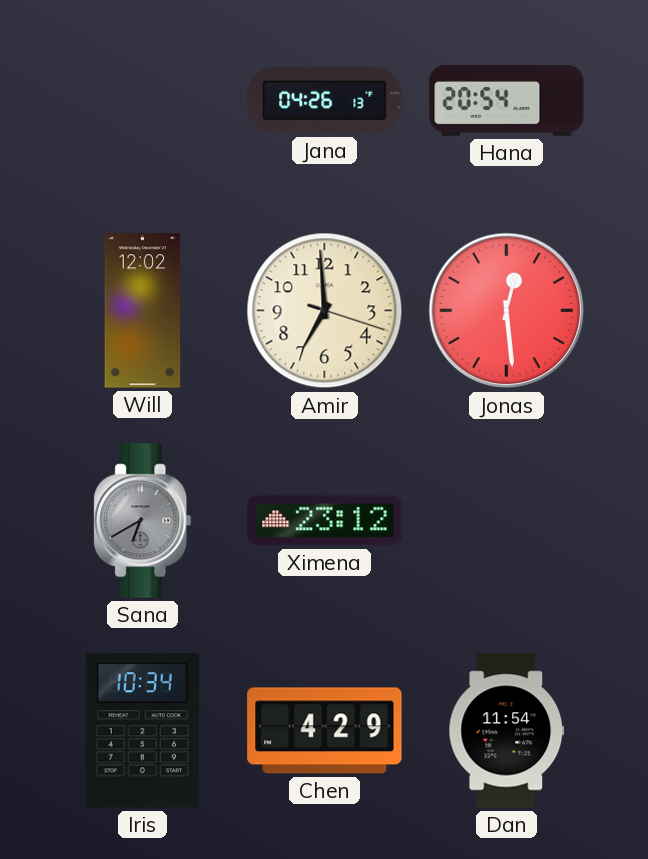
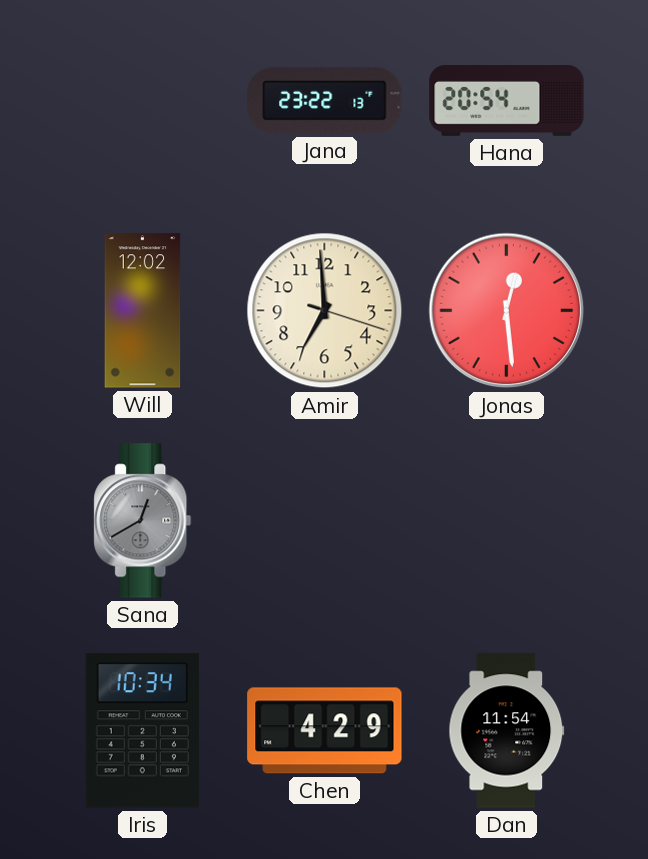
Jana: 04:26 -> 23:22 (325, 100)
Sana: 6:40 -> 12:40 (143, 521)
Ximena: 23:12 -> none (325, 521)
